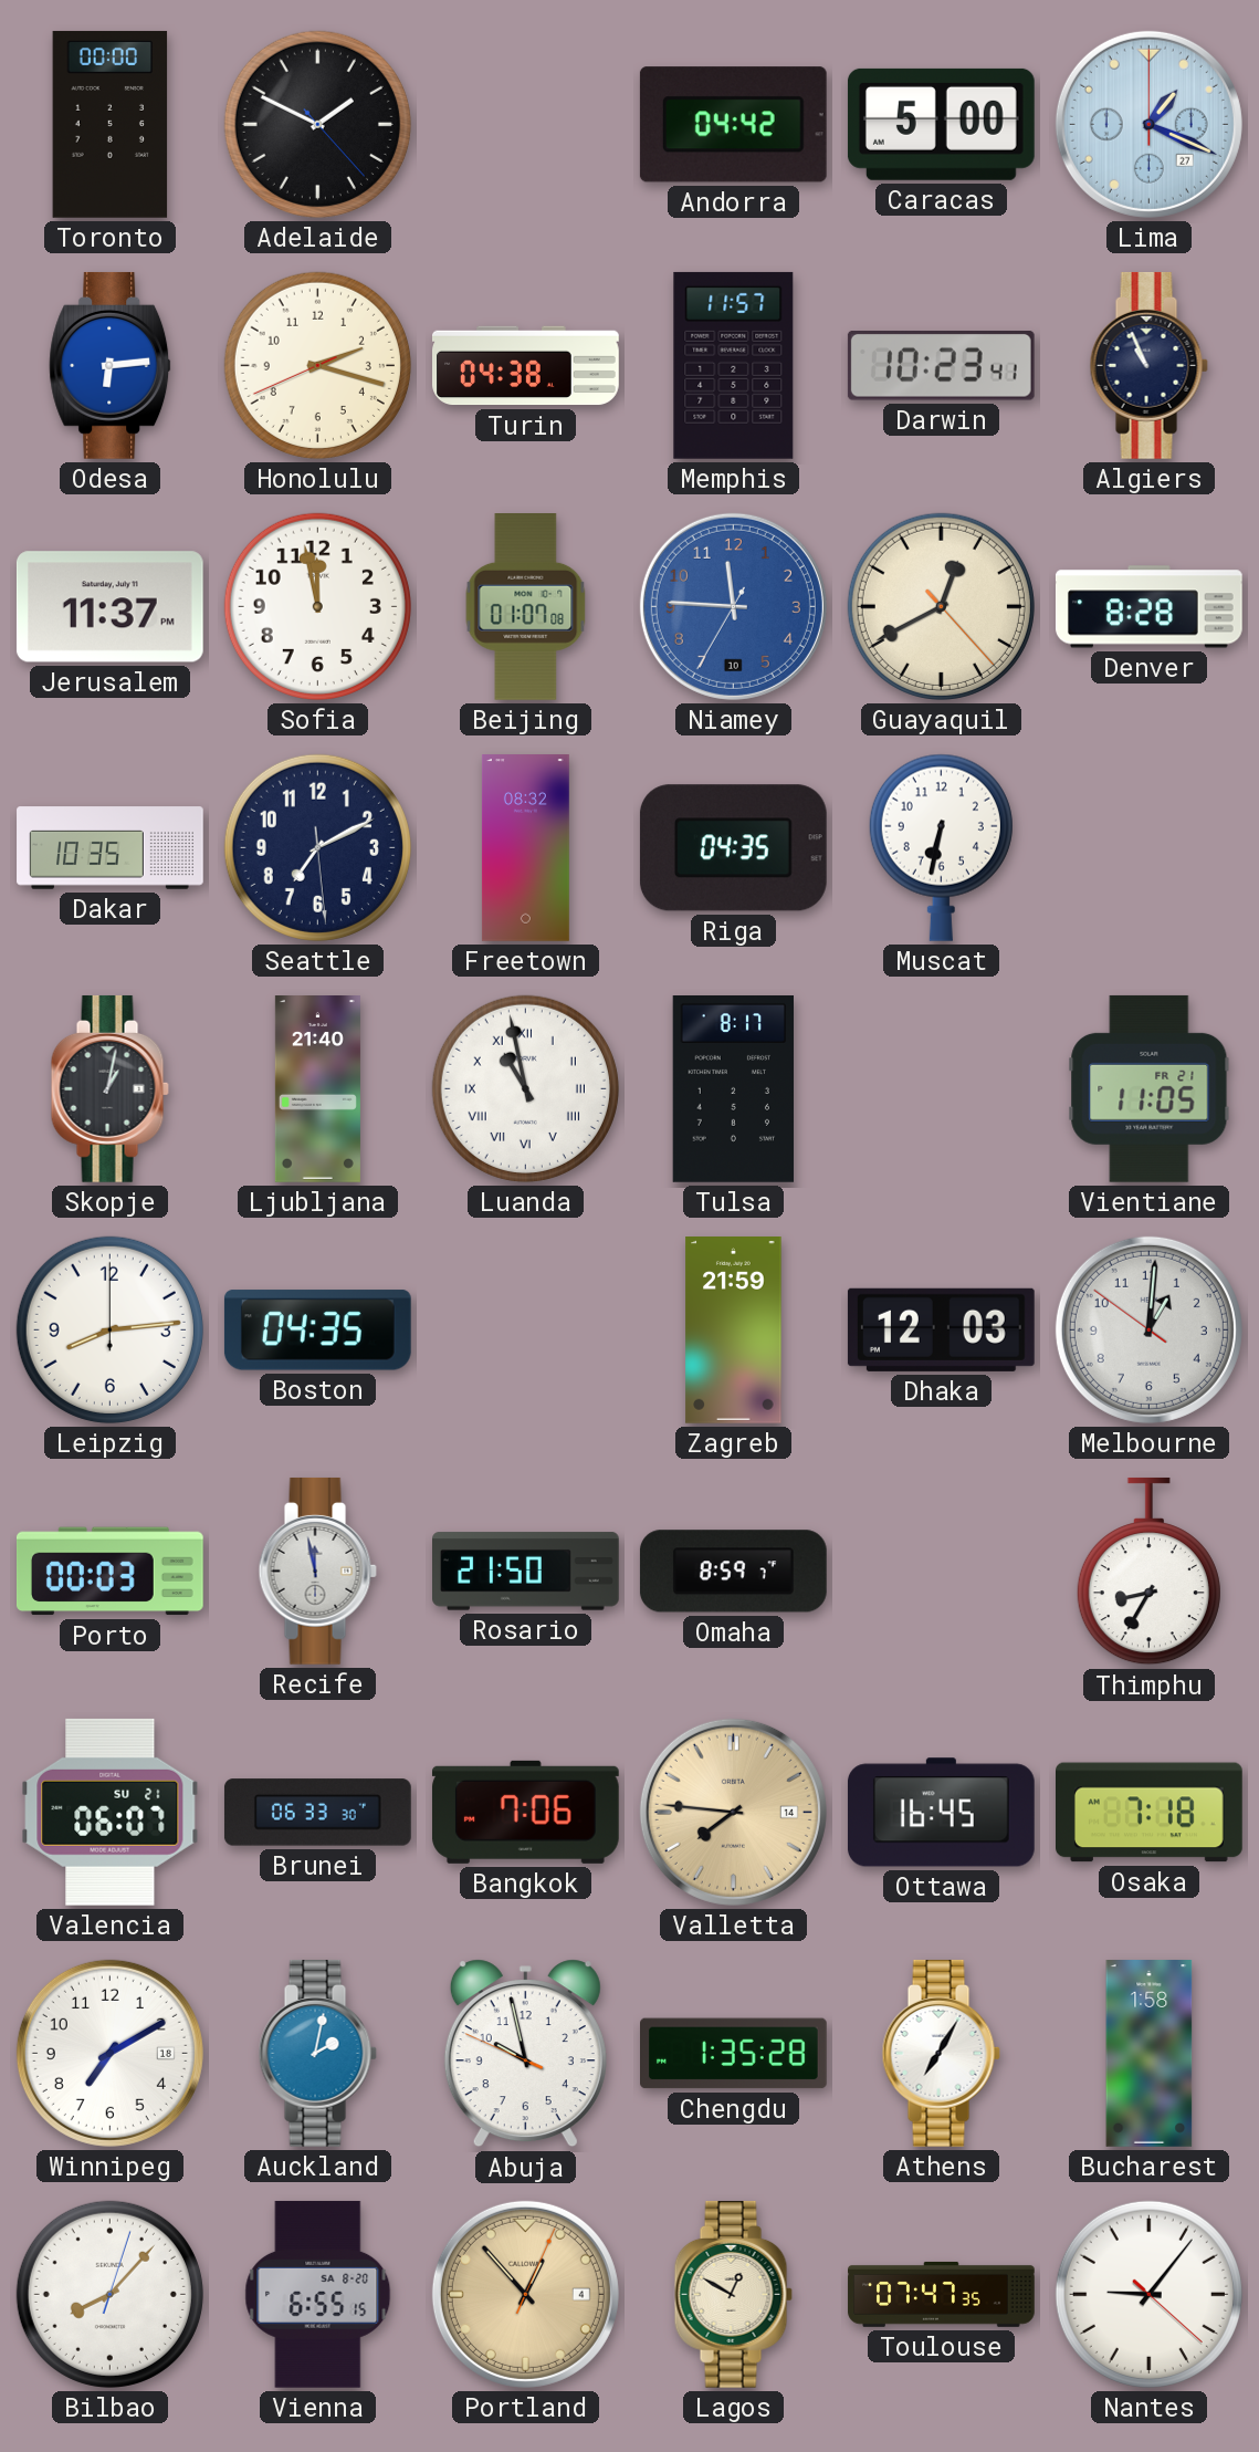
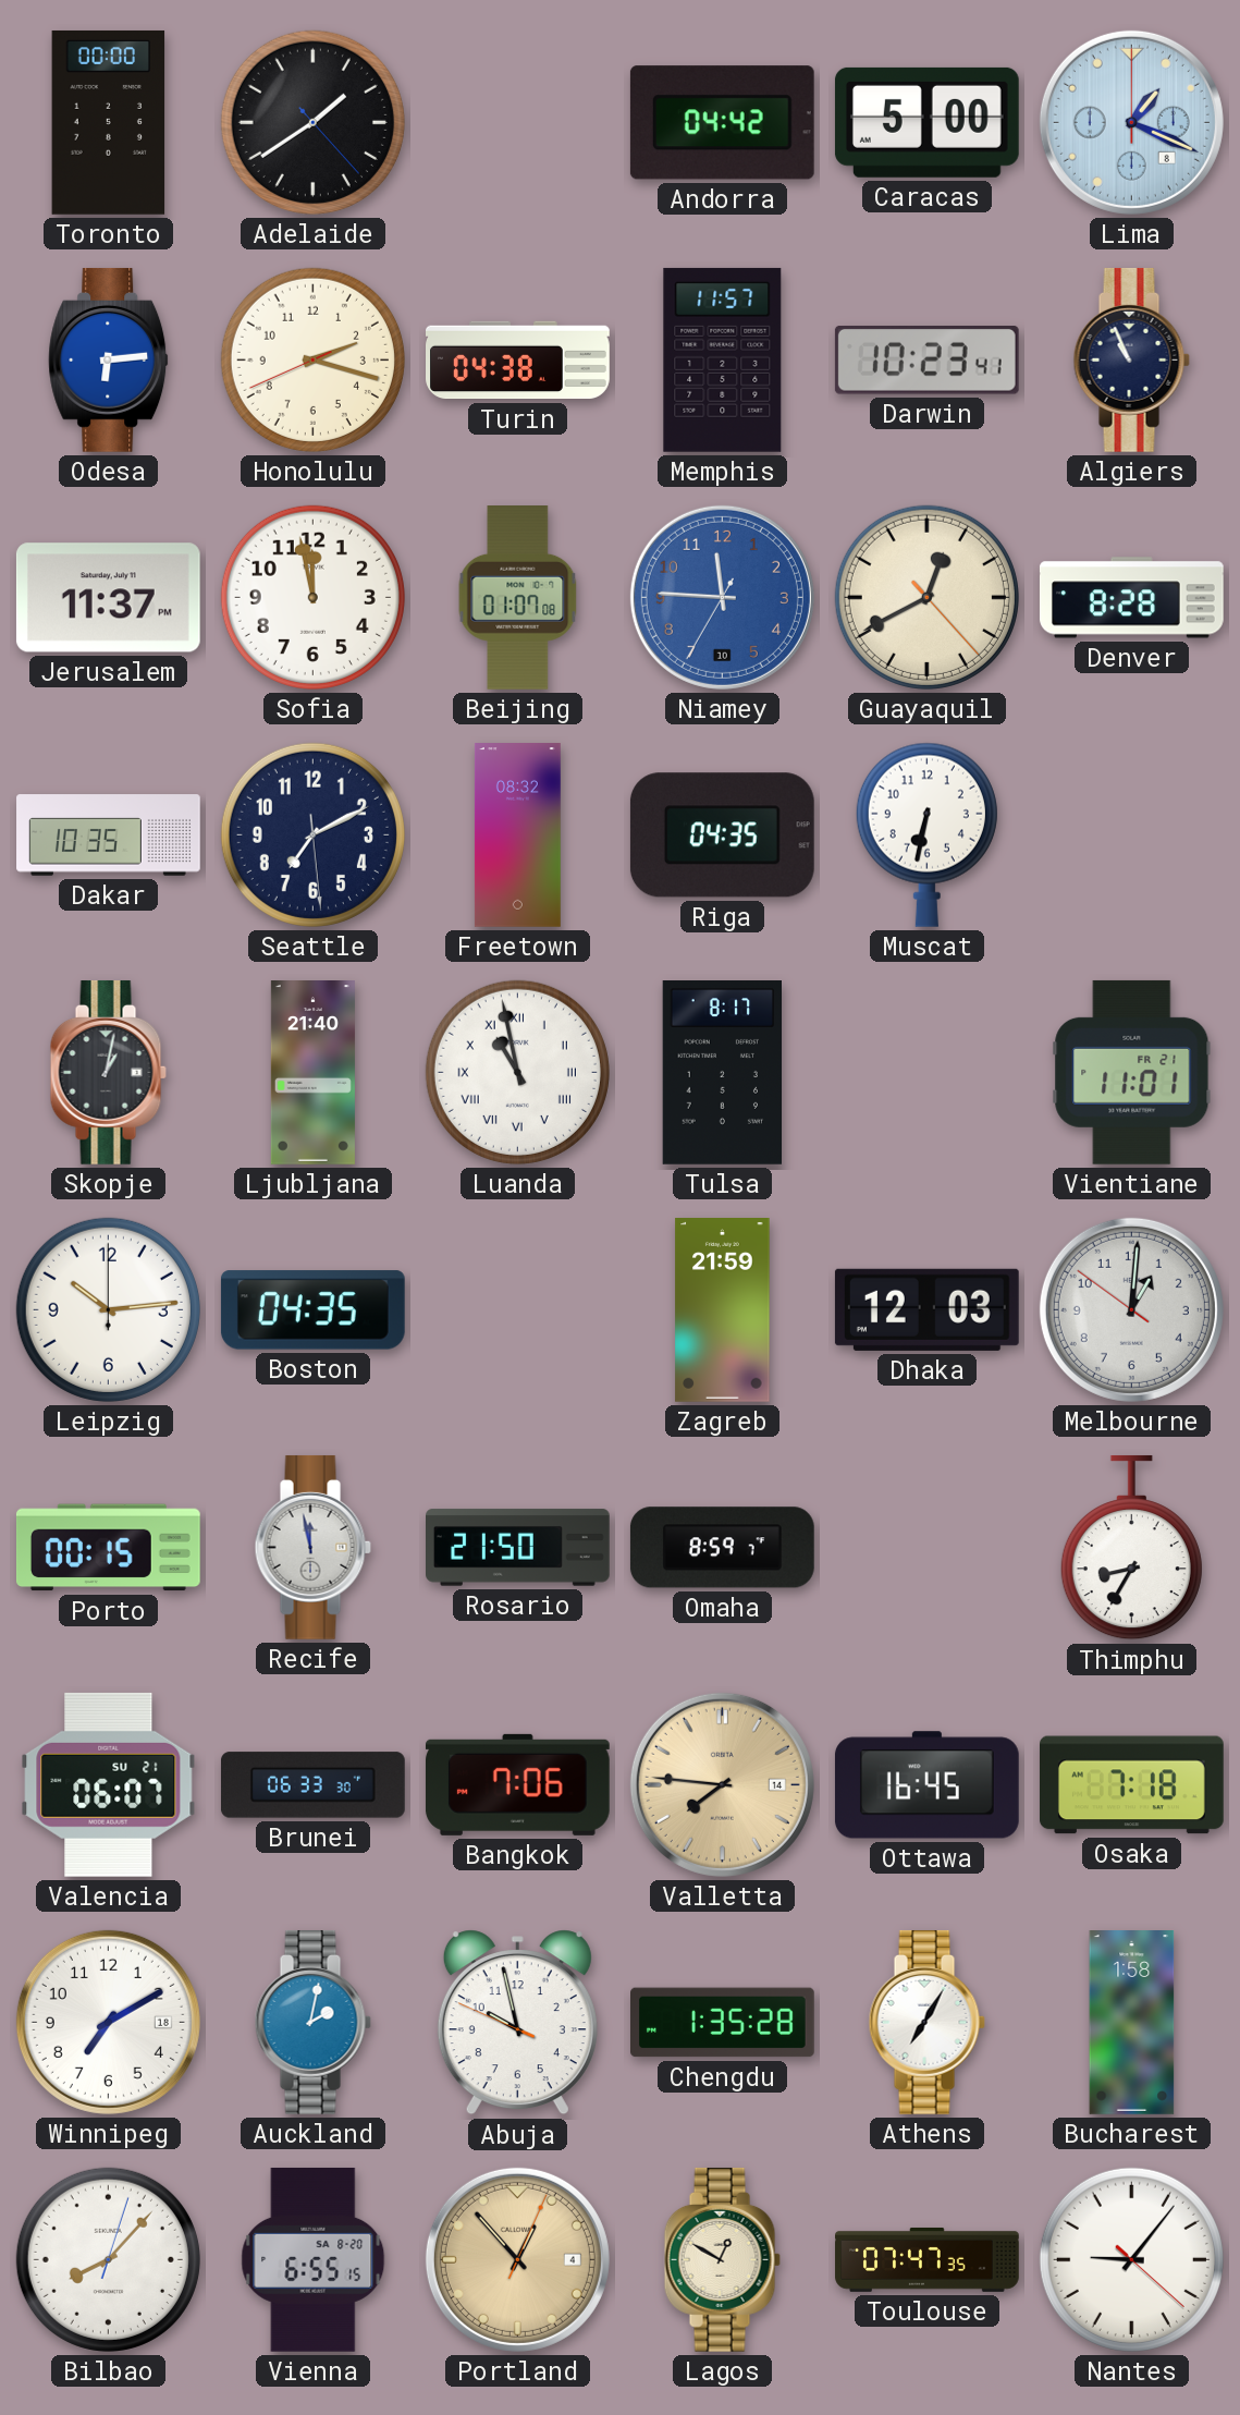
Adelaide: 1:49 -> 1:39 (312, 122)
Lima date: 27 -> 8 (1131, 122)
Vientiane: 11:05 -> 11:01 (1132, 1072)
Leipzig: 8:14 -> 10:14 (108, 1309)
Porto: 00:03 -> 00:15 (108, 1548)
